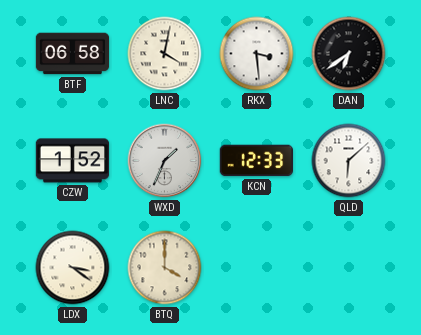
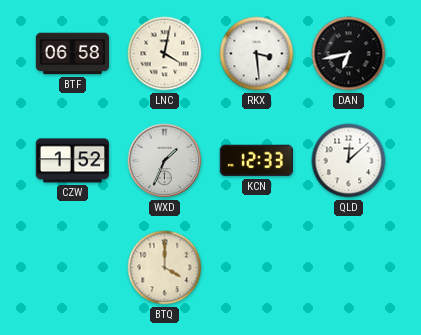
DAN: 6:39 -> 6:43 (349, 54)
QLD: 6:08 -> 12:08 (349, 161)
LDX: 3:21 -> none (73, 268)
